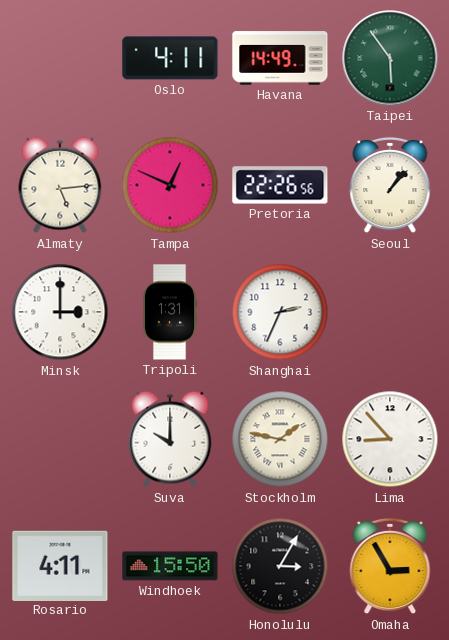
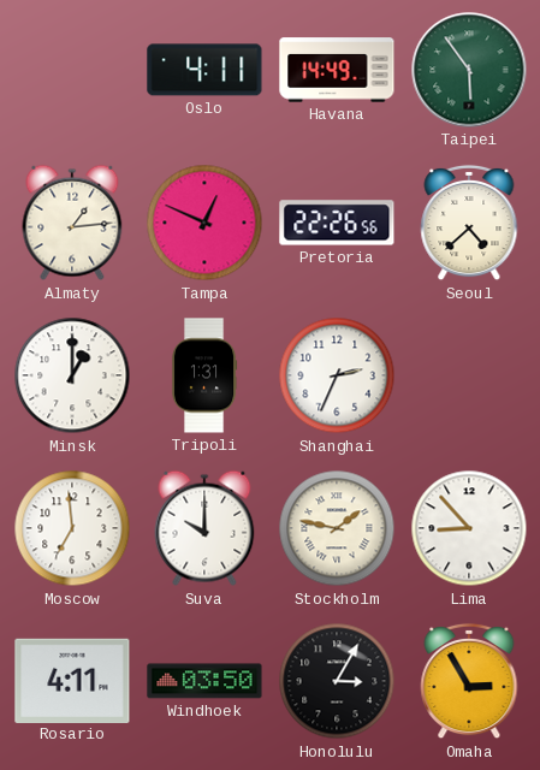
Almaty: 5:14 -> 1:14 (72, 223)
Seoul: 1:07 -> 4:38 (469, 223)
Minsk: 3:00 -> 1:00 (72, 375)
Moscow: none -> 6:59 (72, 528)
Windhoek: 15:50 -> 03:50 (204, 681)
